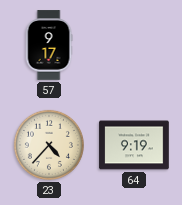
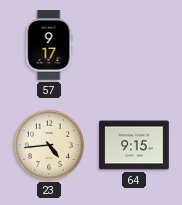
23: 4:37 -> 4:44 (49, 145)
64: 9:19 -> 9:15 (134, 145)
